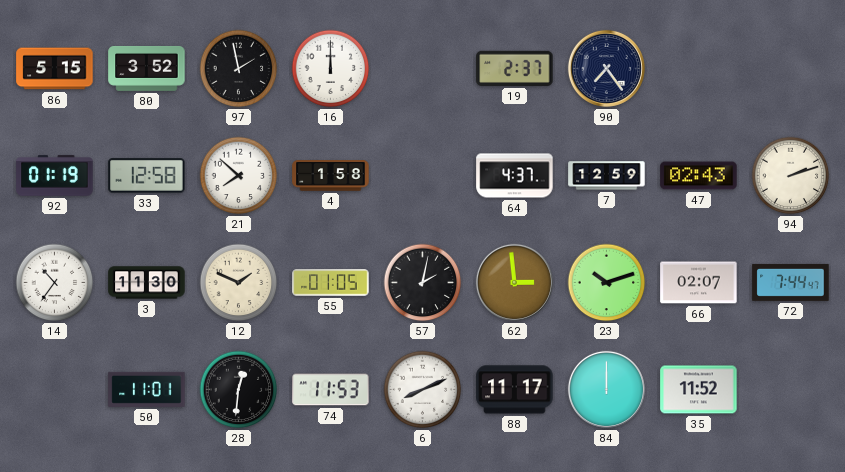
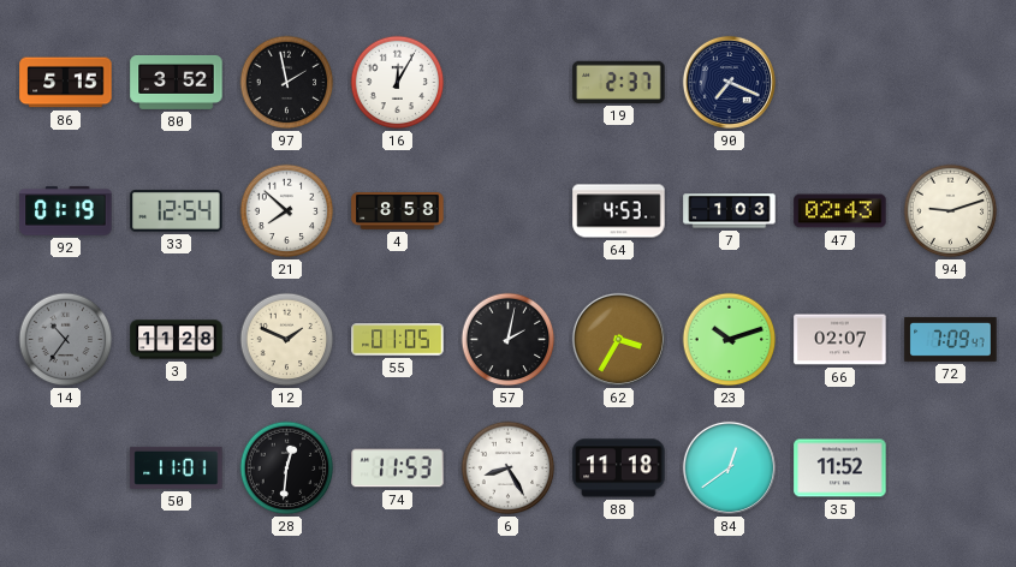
16: 12:00 -> 12:05 (398, 83)
90: 7:24 -> 7:19 (729, 82)
33: 12:58 -> 12:54 (177, 211)
4: 1:58 -> 8:58 (398, 211)
64: 4:37 -> 4:53 (619, 211)
7: 12:59 -> 1:03 (730, 211)
94: 2:12 -> 9:12 (951, 211)
14 dial: white -> grey (66, 340)
3: 11:30 -> 11:28 (177, 340)
62: 2:59 -> 3:35 (618, 339)
72: 7:44 -> 7:09 (951, 339)
6: 8:11 -> 8:25 (509, 468)
88: 11:17 -> 11:18 (619, 468)
84: 12:00 -> 12:39 (729, 467)
